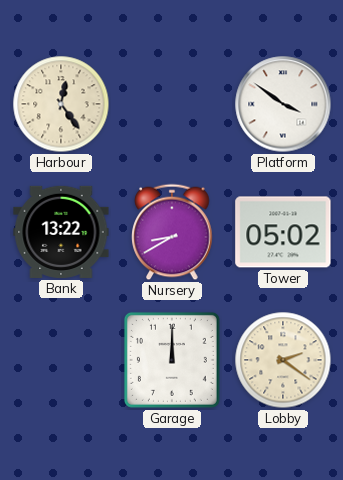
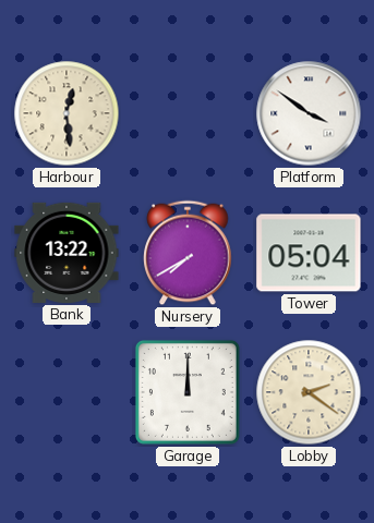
Harbour: 12:24 -> 12:29 (67, 113)
Nursery: 8:40 -> 7:40 (188, 253)
Tower: 05:02 -> 05:04 (309, 253)
